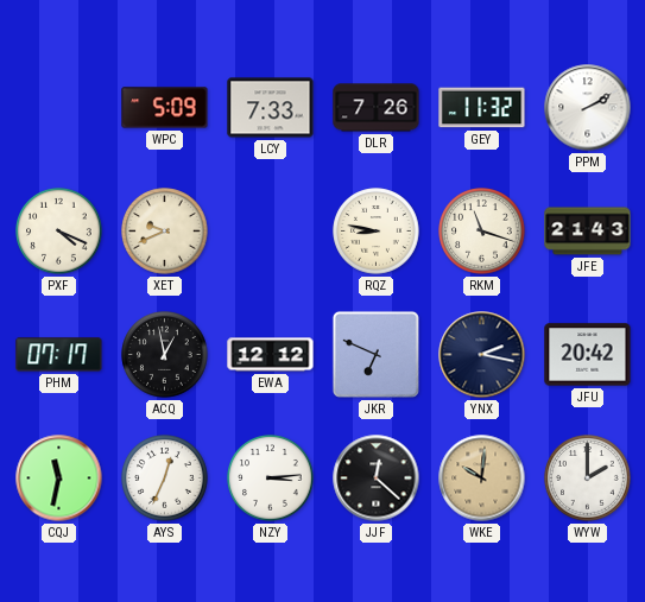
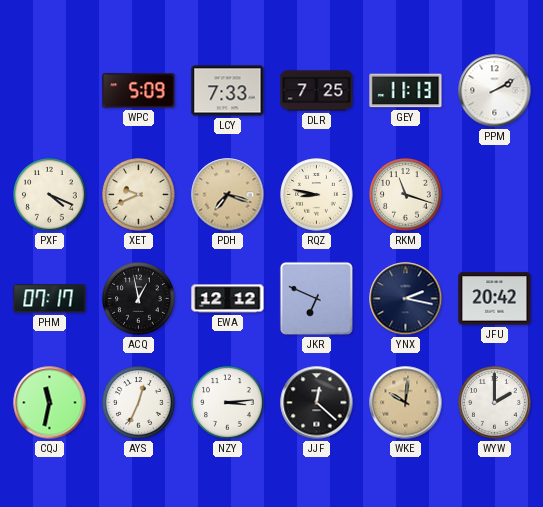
DLR: 7:26 -> 7:25 (317, 91)
GEY: 11:32 -> 11:13 (406, 91)
PDH: none -> 7:18 (228, 195)
JFE: 21:43 -> none (588, 232)
